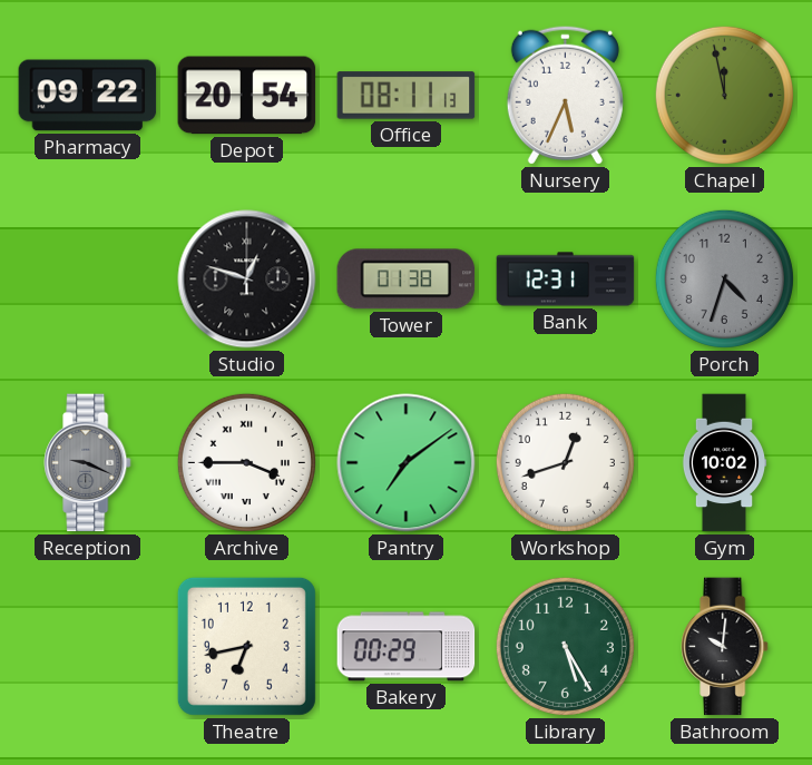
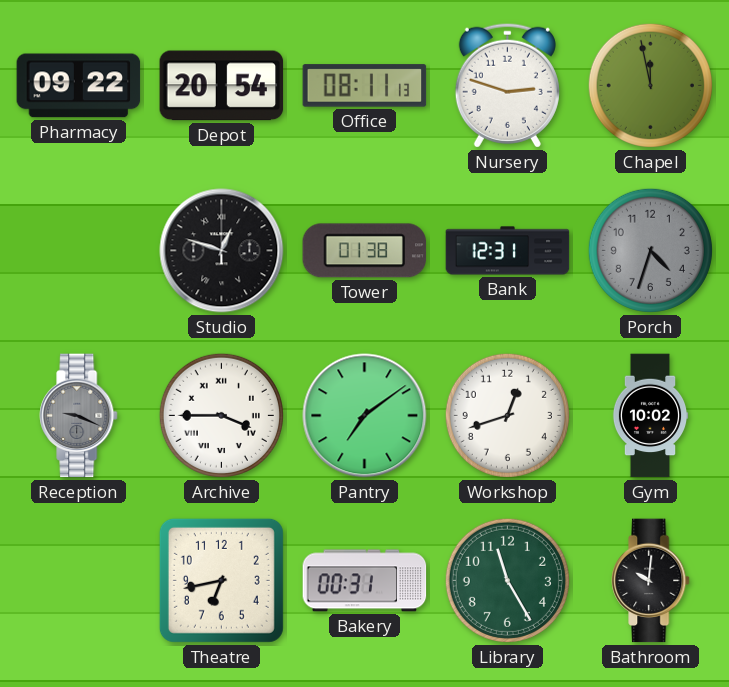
Nursery: 5:34 -> 2:48 (507, 85)
Bakery: 00:29 -> 00:31 (365, 581)
Library: 5:25 -> 11:25 (507, 580)
